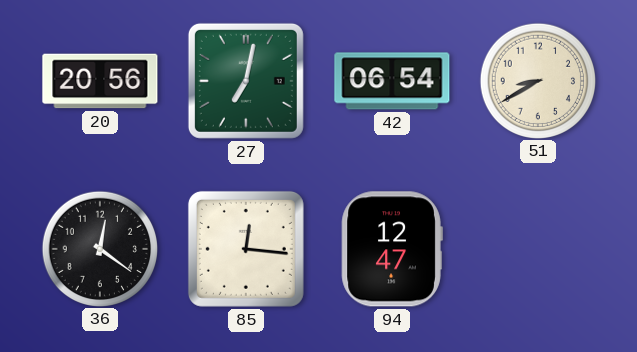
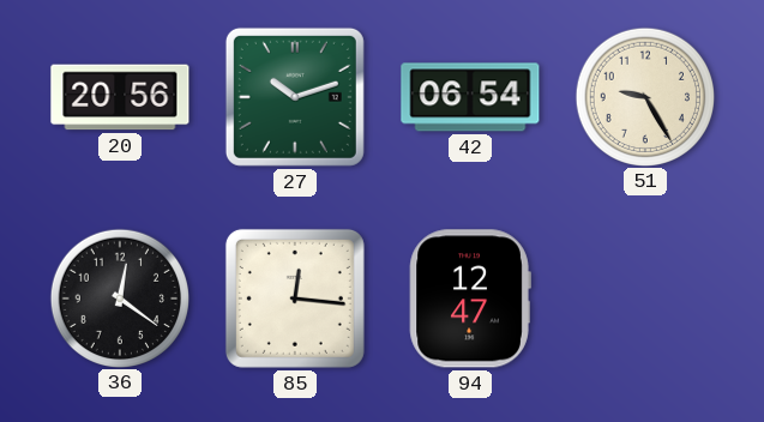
27: 7:02 -> 10:12 (295, 97)
51: 8:40 -> 9:25 (644, 96)
